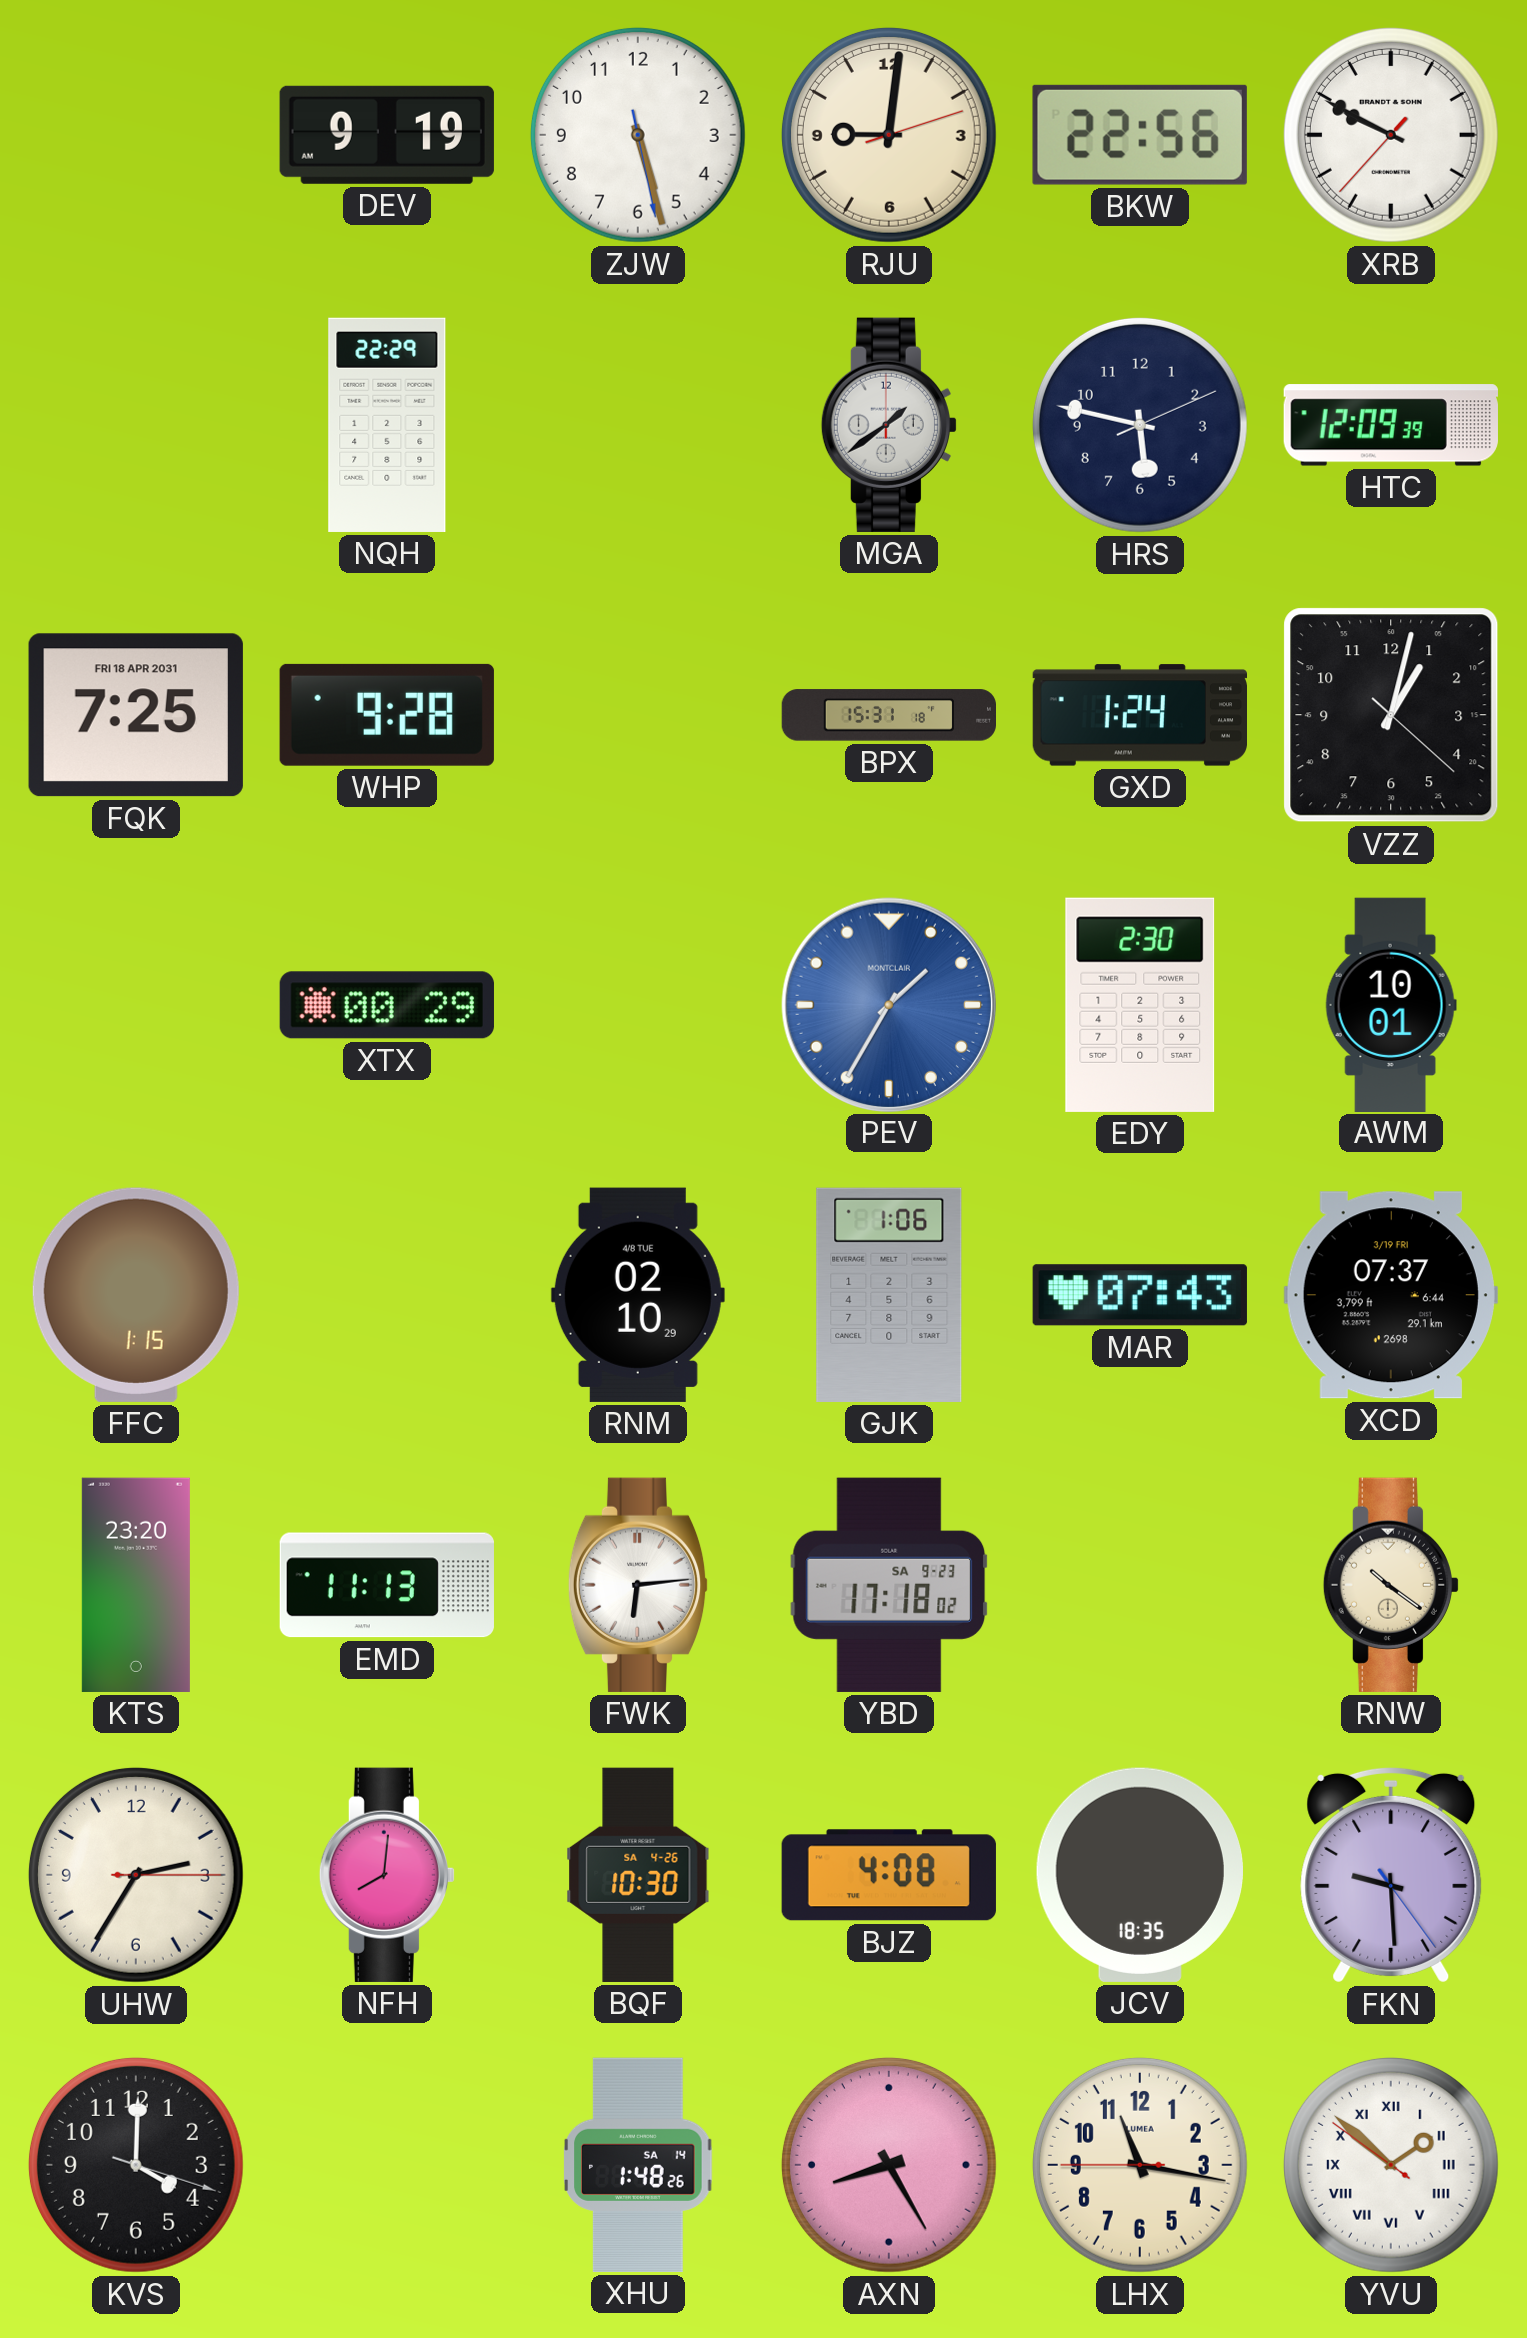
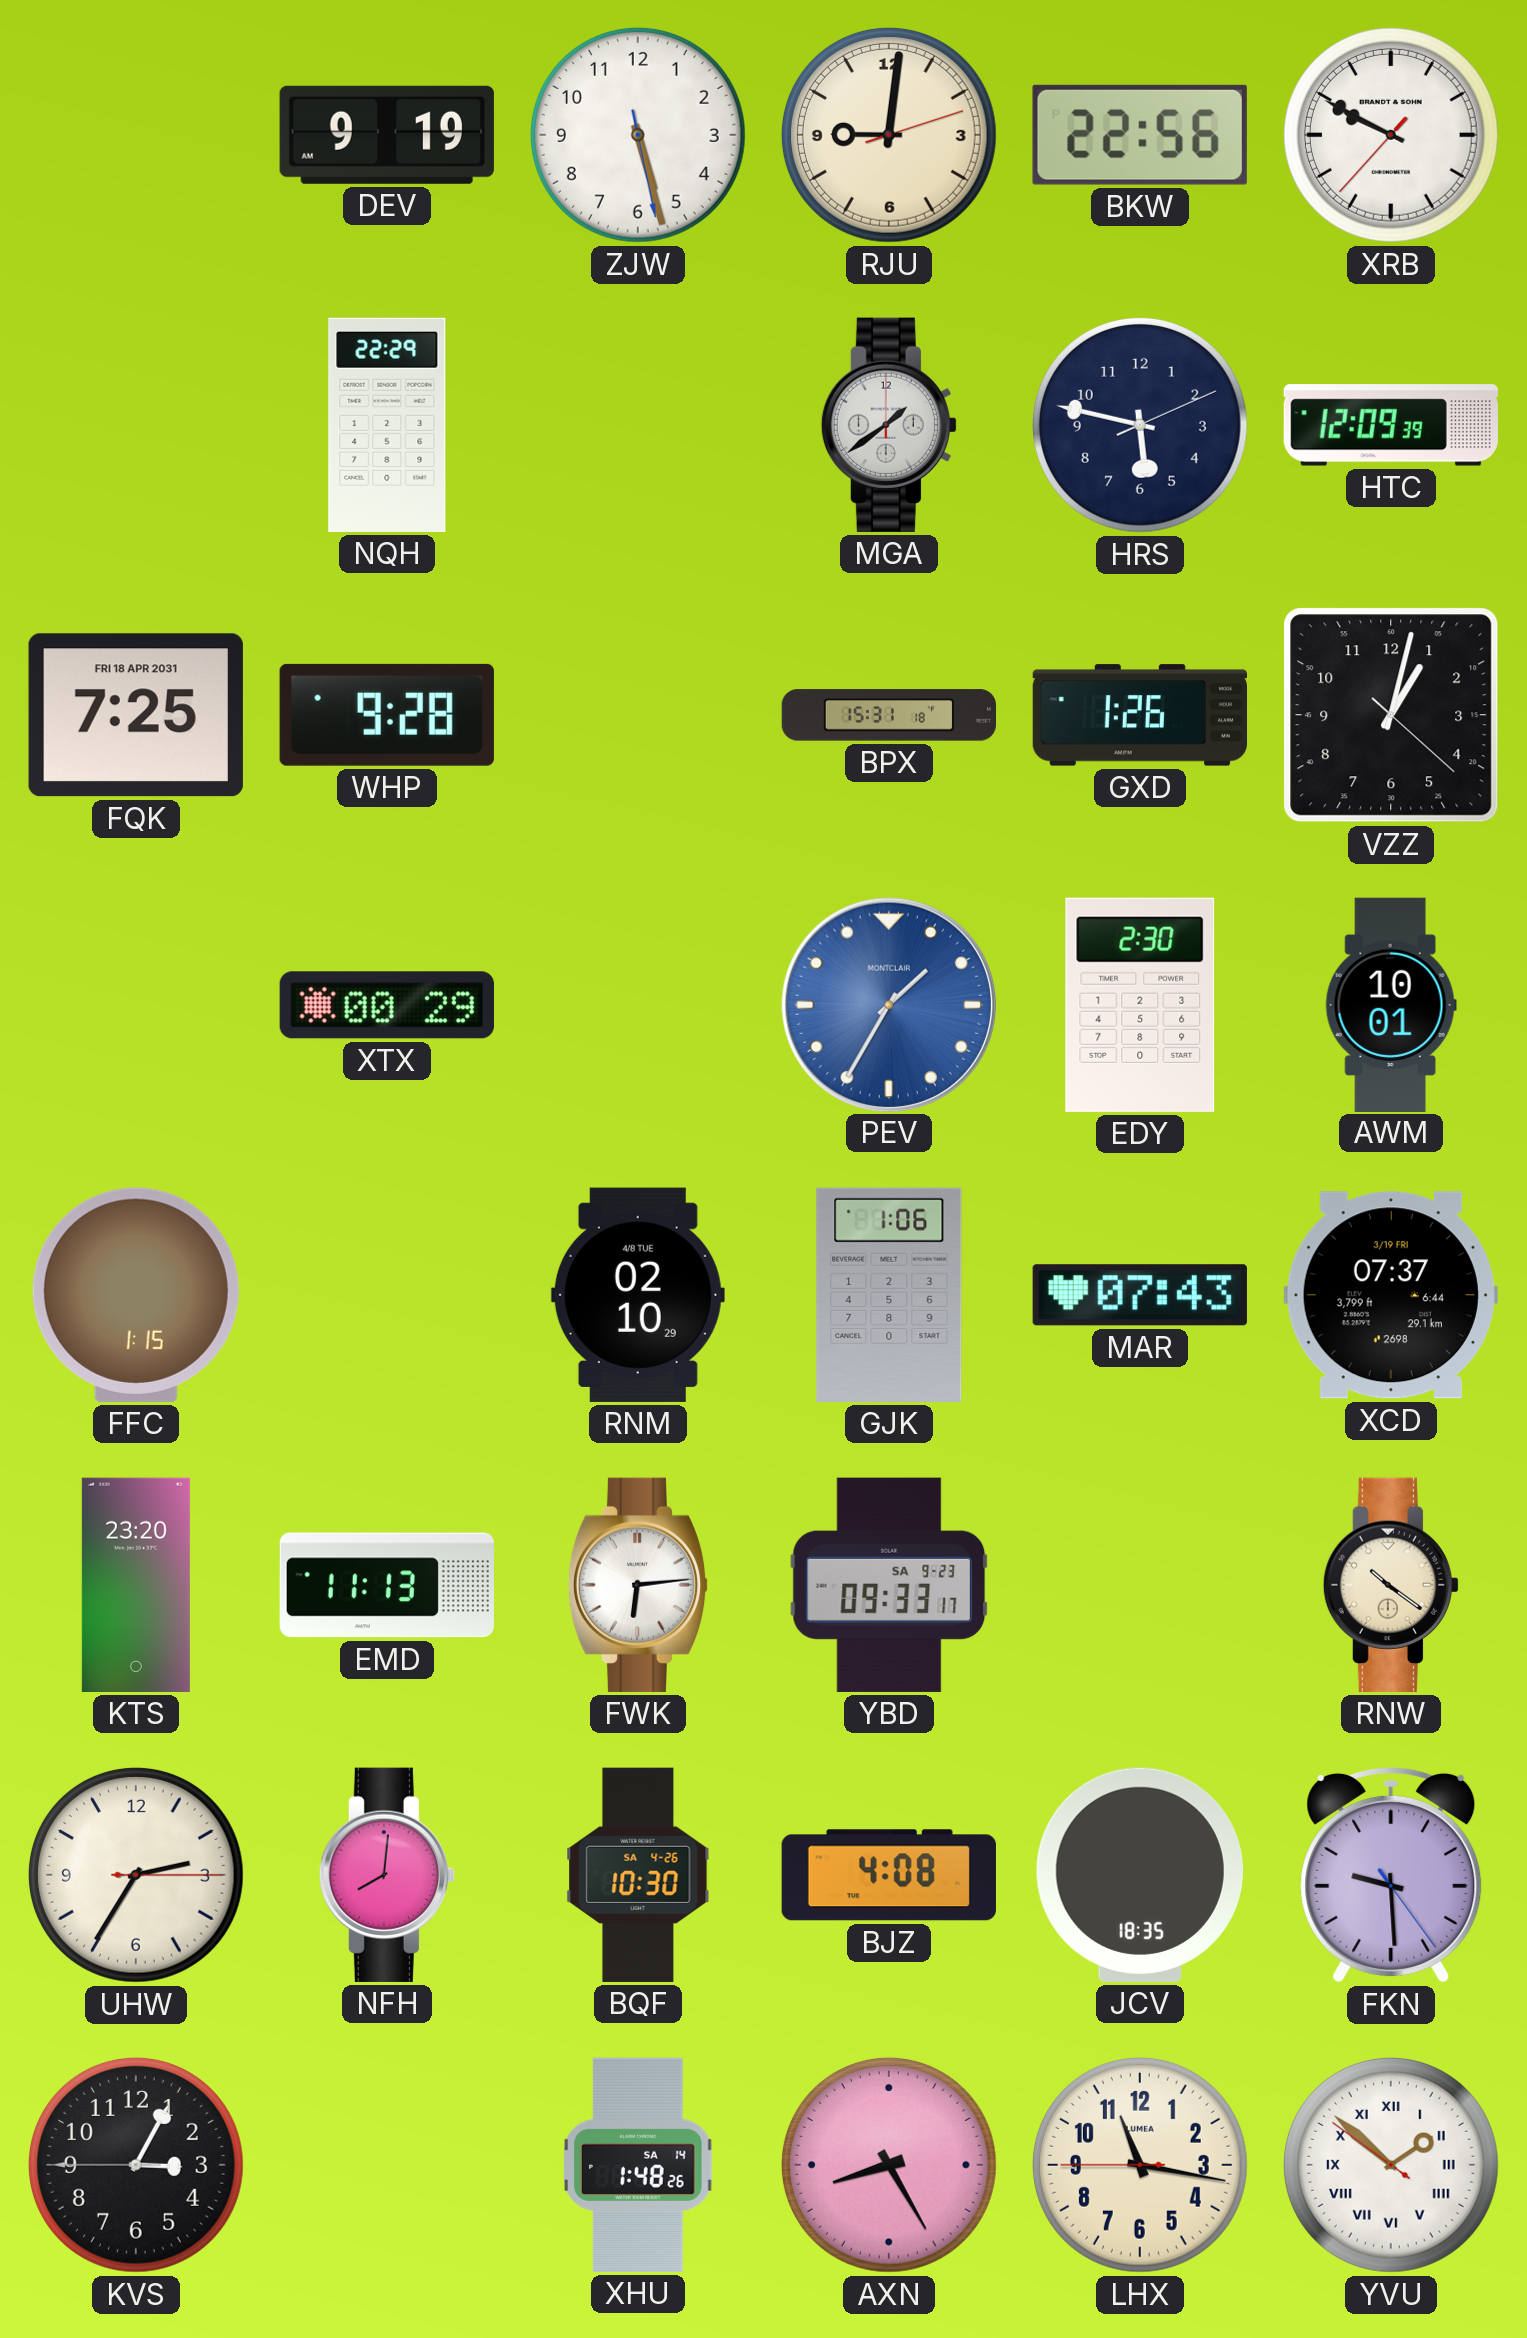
GXD: 1:24 -> 1:26 (1139, 715)
YBD: 17:18 -> 09:33 (889, 1585)
KVS: 4:00 -> 3:04 (136, 2165)
